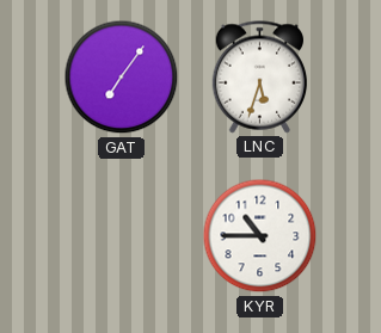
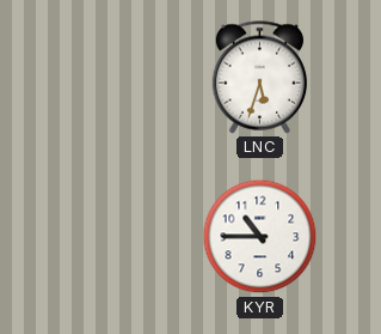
GAT: 7:06 -> none (122, 78)
